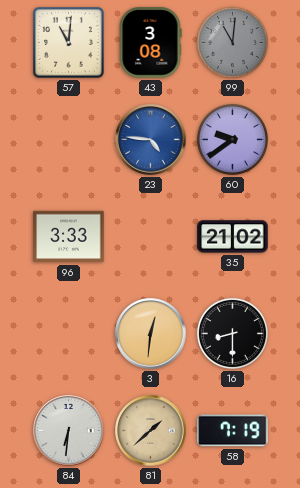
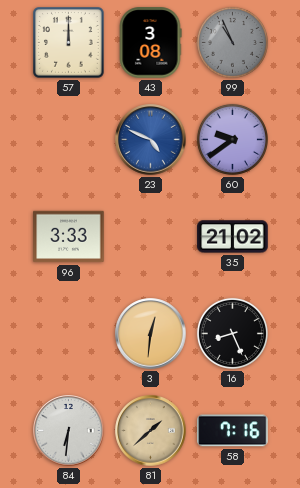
57: 11:01 -> 12:00 (69, 43)
99: 11:01 -> 10:56 (232, 42)
23: 4:46 -> 4:49 (151, 140)
16: 8:30 -> 8:26 (232, 333)
58: 7:19 -> 7:16 (233, 431)
